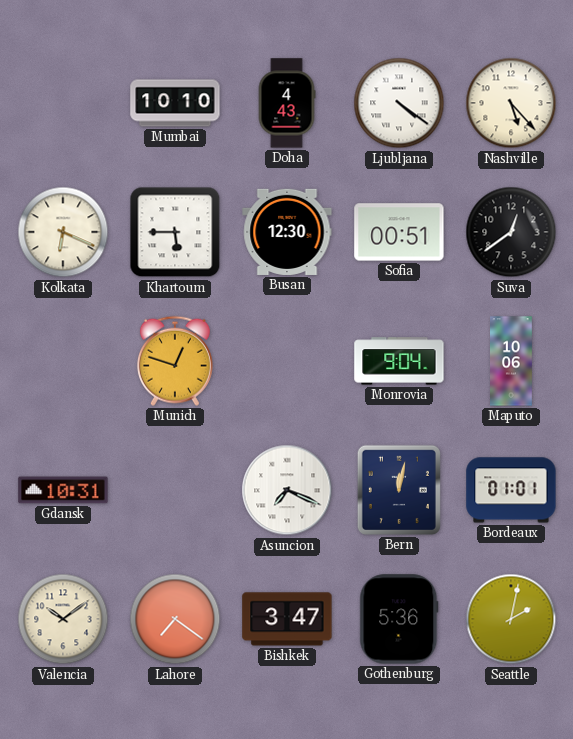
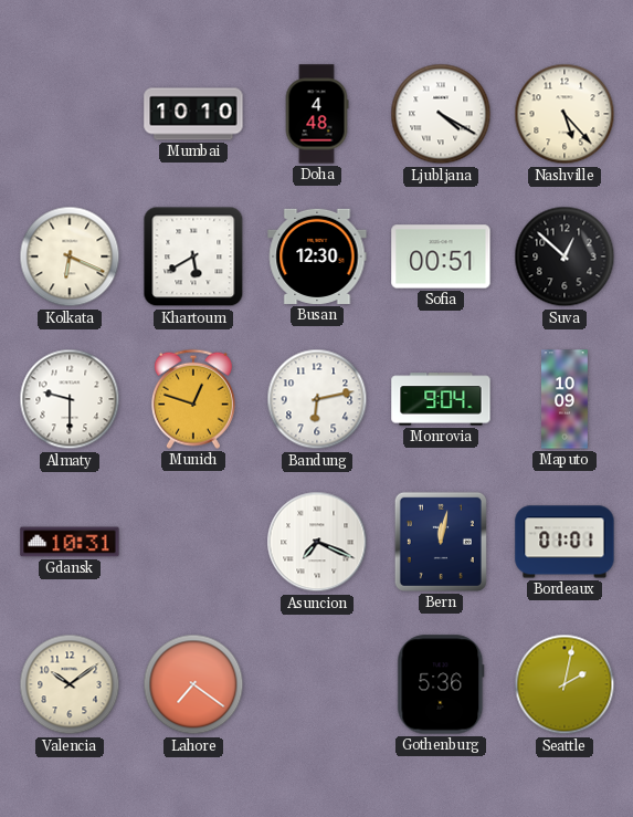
Doha: 4:43 -> 4:48 (317, 114)
Ljubljana: 4:21 -> 4:20 (441, 114)
Khartoum: 5:45 -> 5:40 (193, 256)
Suva: 12:39 -> 12:52 (565, 256)
Almaty: none -> 9:30 (70, 399)
Bandung: none -> 6:13 (317, 399)
Maputo: 10:06 -> 10:09 (566, 399)
Bishkek: 3:47 -> none (287, 619)
